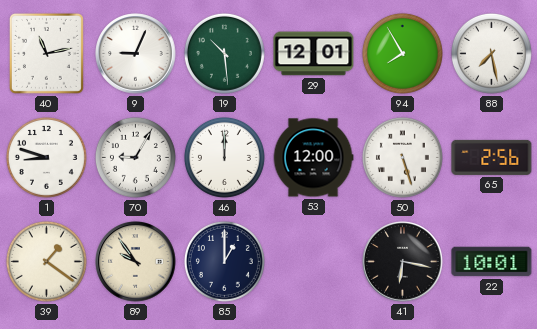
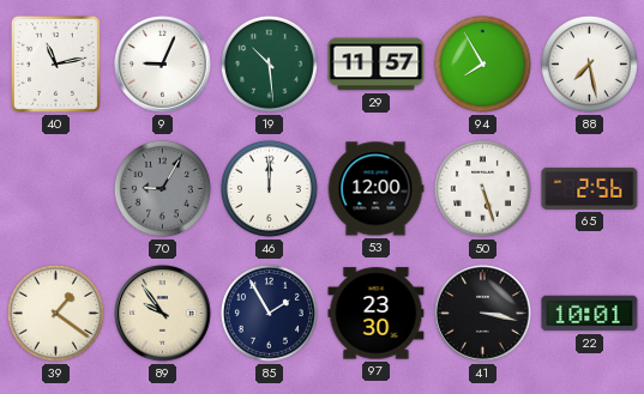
29: 12:01 -> 11:57 (377, 65)
1: 8:48 -> none (46, 157)
70 dial: white -> grey (162, 188)
85: 1:00 -> 1:55 (269, 313)
97: none -> 23:30 (377, 314)
41: 6:17 -> 3:17 (483, 314)
